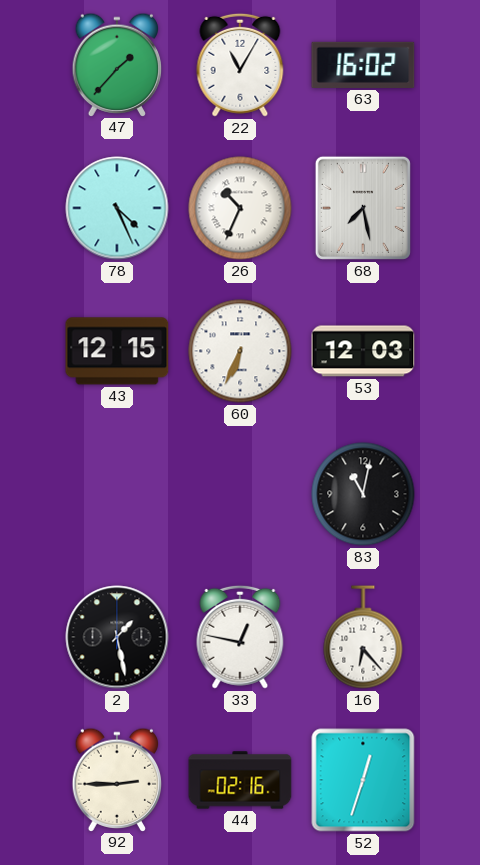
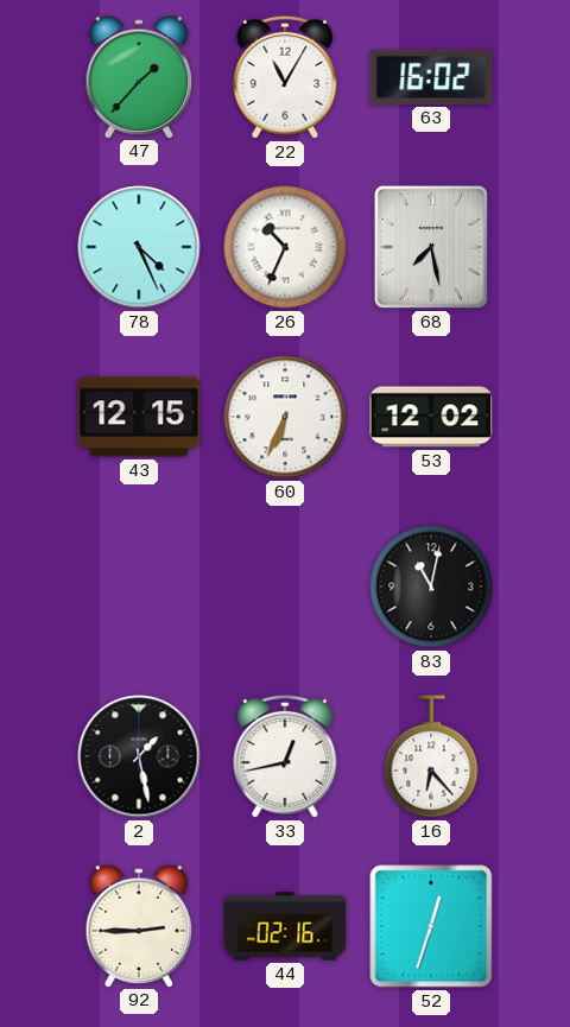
53: 12:03 -> 12:02 (431, 417)
33: 12:47 -> 12:43 (285, 756)
